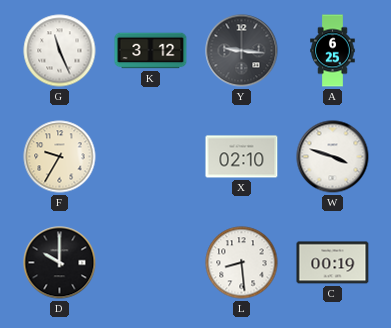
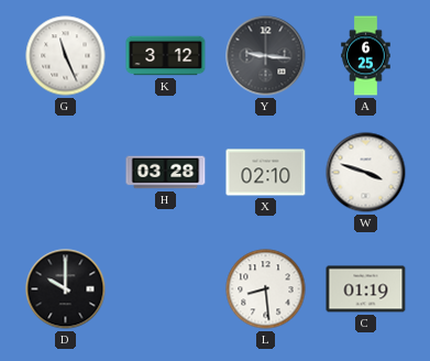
F: 9:35 -> none (60, 157)
H: none -> 03:28 (166, 173)
C: 00:19 -> 01:19 (366, 289)
